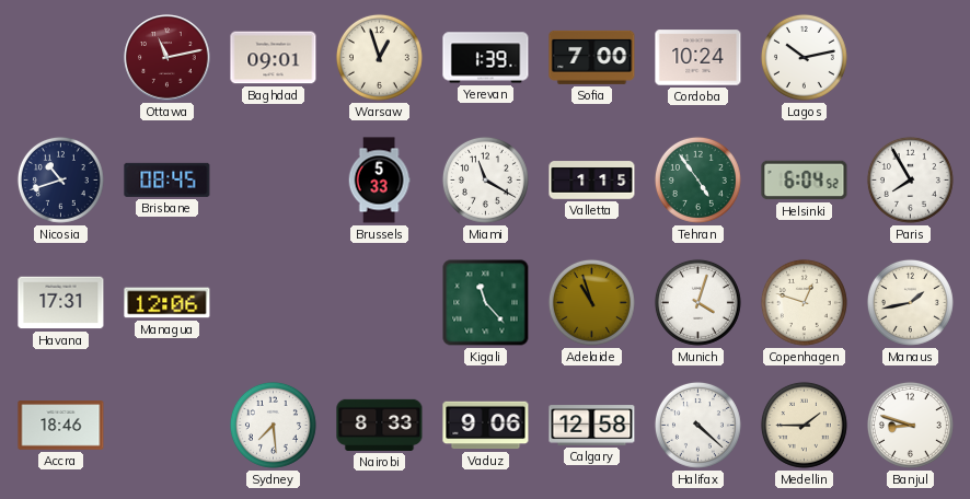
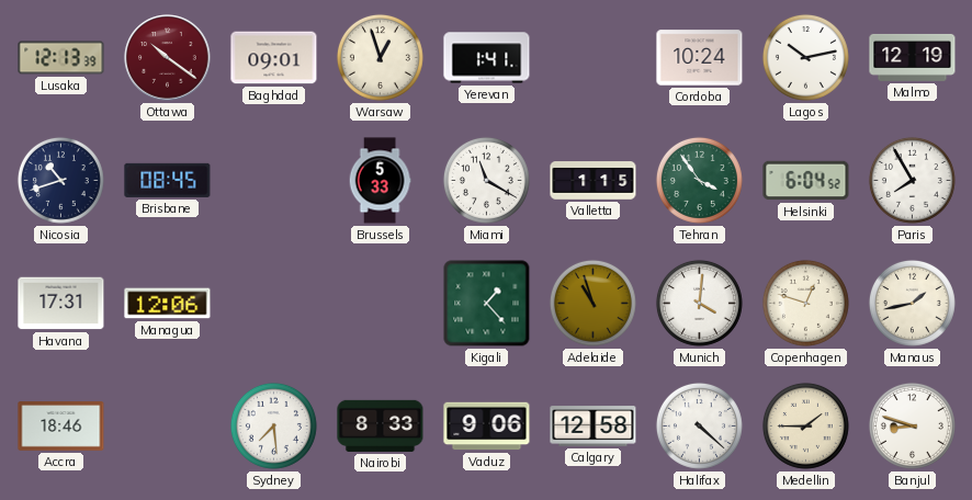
Lusaka: none -> 12:13 (61, 58)
Ottawa: 11:13 -> 10:21 (168, 58)
Yerevan: 1:39 -> 1:41 (487, 58)
Sofia: 7:00 -> none (592, 57)
Malmo: none -> 12:19 (913, 57)
Tehran: 4:54 -> 3:54 (699, 180)
Kigali: 11:23 -> 1:23 (487, 304)
Munich: 4:03 -> 4:01 (699, 303)
